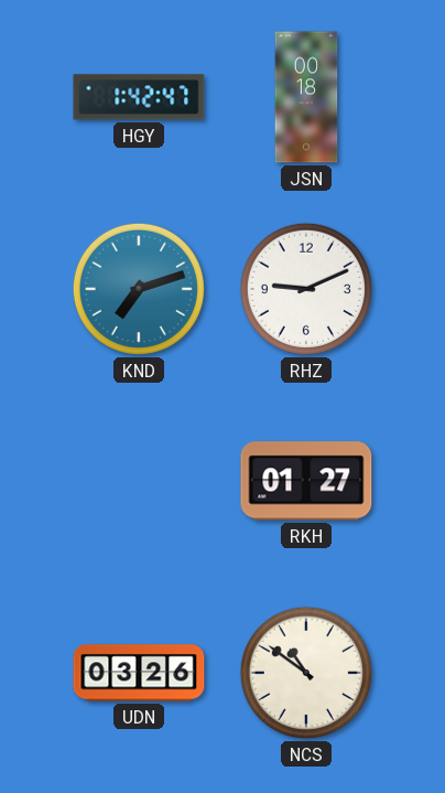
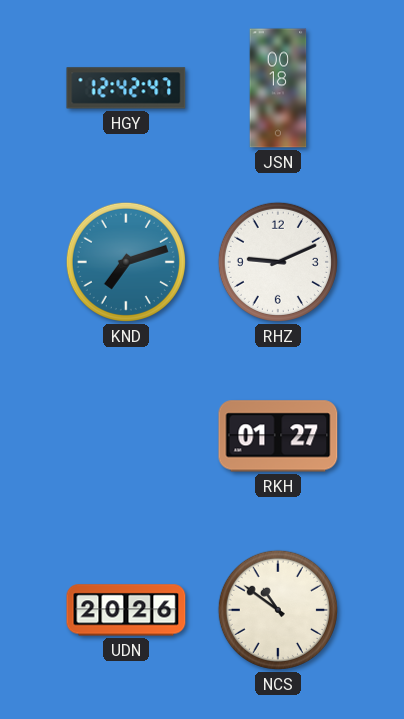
HGY: 1:42 -> 12:42 (126, 88)
UDN: 03:26 -> 20:26 (126, 610)
